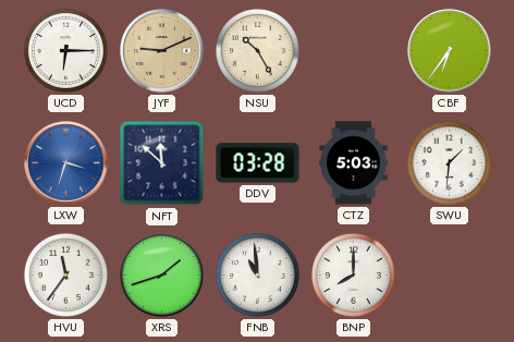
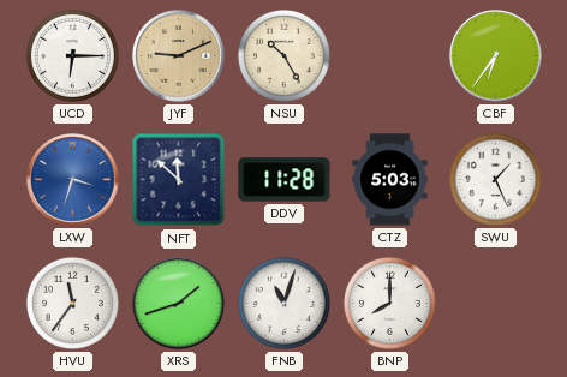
DDV: 03:28 -> 11:28 (285, 180)
SWU: 1:31 -> 1:26 (495, 179)
FNB: 10:59 -> 11:03 (283, 303)
